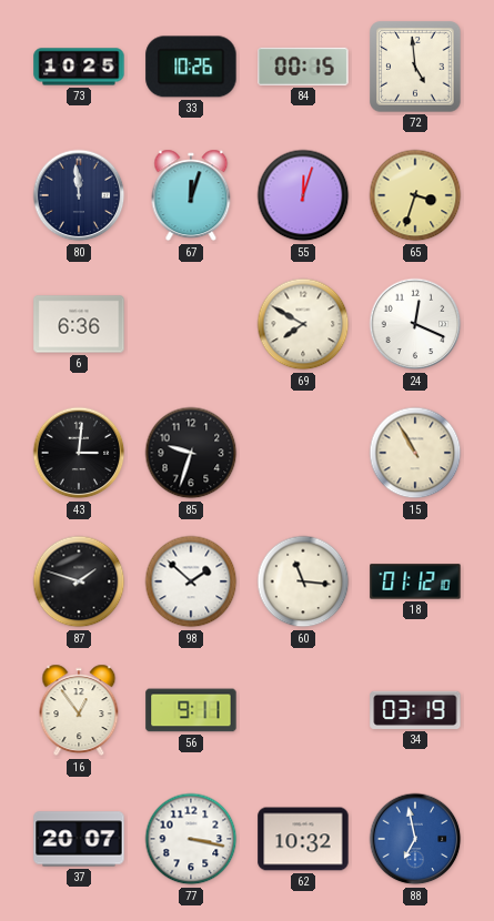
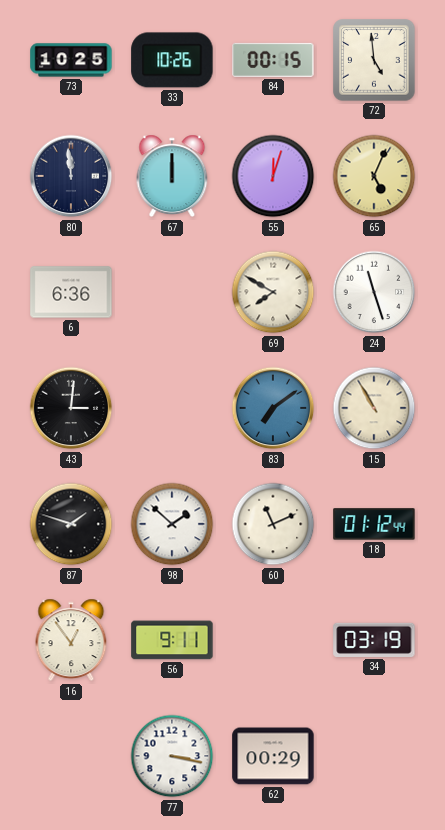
67: 12:03 -> 12:00 (172, 176)
65: 3:33 -> 5:04 (374, 176)
24: 12:19 -> 11:27 (374, 292)
85: 9:33 -> none (191, 453)
83: none -> 7:09 (273, 408)
60: 11:16 -> 11:11 (273, 524)
18: 01:12:10 -> 01:12:44 (374, 524)
37: 20:07 -> none (79, 839)
62: 10:32 -> 00:29 (273, 756)
88: 6:58 -> none (415, 839)
